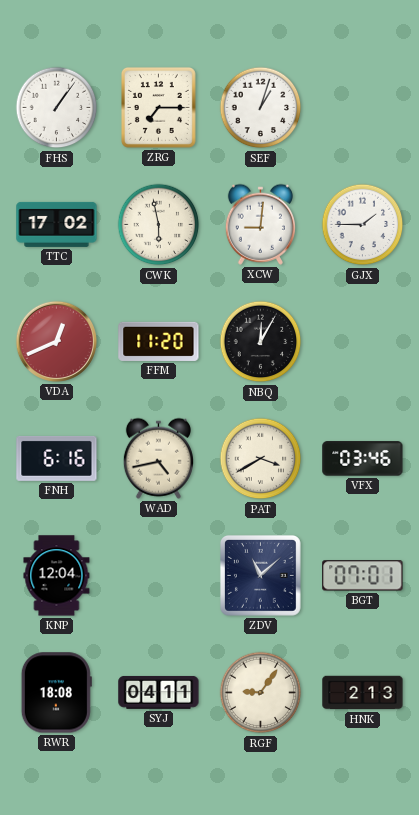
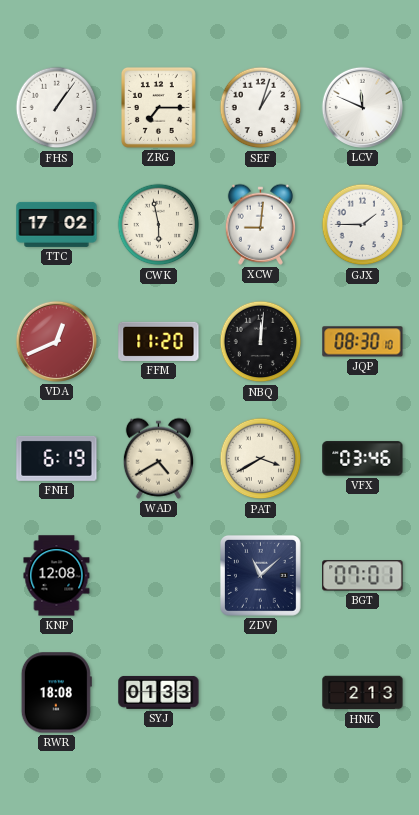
LCV: none -> 11:49 (362, 107)
NBQ: 12:05 -> 12:01 (261, 342)
JQP: none -> 08:30 (363, 342)
FNH: 6:16 -> 6:19 (57, 458)
WAD: 4:43 -> 4:40 (158, 458)
KNP: 12:04 -> 12:08 (57, 576)
SYJ: 04:11 -> 01:33 (159, 693)
RGF: 9:06 -> none (261, 693)
